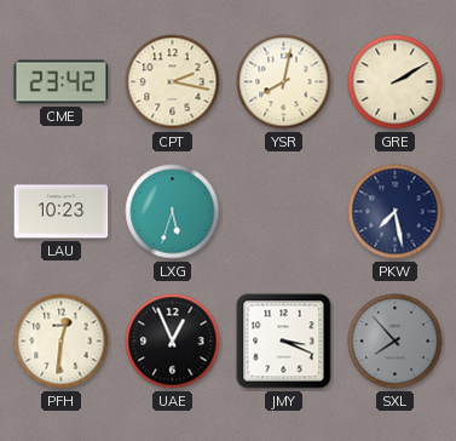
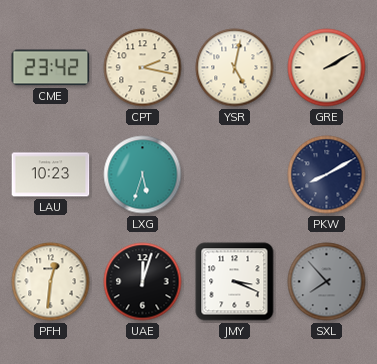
YSR: 8:02 -> 5:02 (235, 68)
PKW: 7:28 -> 8:10 (327, 175)
UAE: 12:56 -> 12:03 (143, 282)
